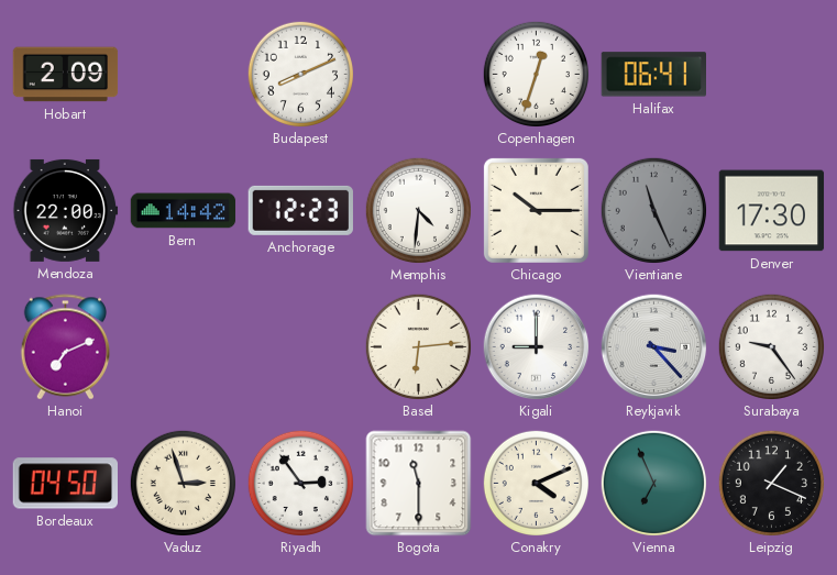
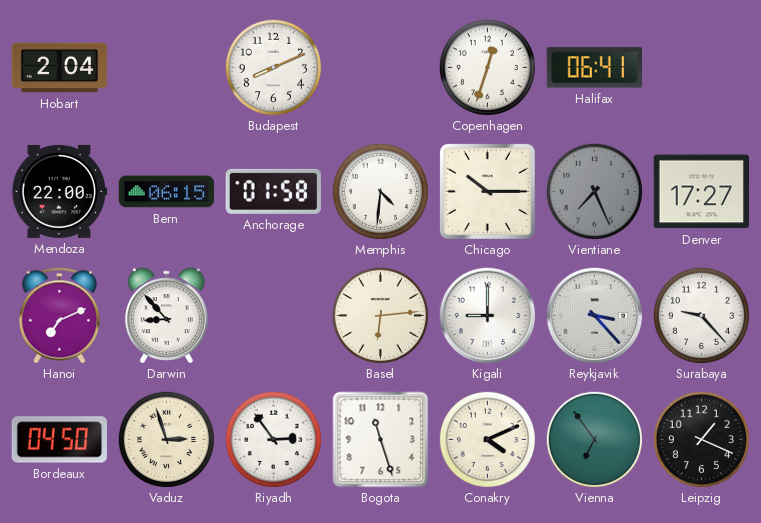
Hobart: 2:09 -> 2:04 (60, 68)
Bern: 14:42 -> 06:15 (167, 192)
Anchorage: 12:23 -> 01:58 (273, 191)
Vientiane: 11:26 -> 7:26 (594, 191)
Denver: 17:30 -> 17:27 (702, 192)
Darwin: none -> 8:53 (166, 315)
Surabaya: 9:24 -> 9:23 (701, 315)
Bogota: 11:30 -> 11:27 (381, 440)
Vienna: 6:56 -> 6:54 (594, 439)
